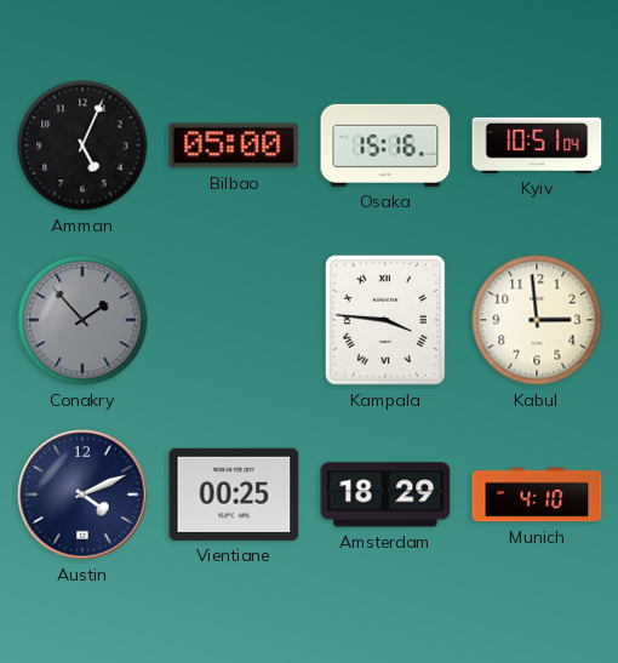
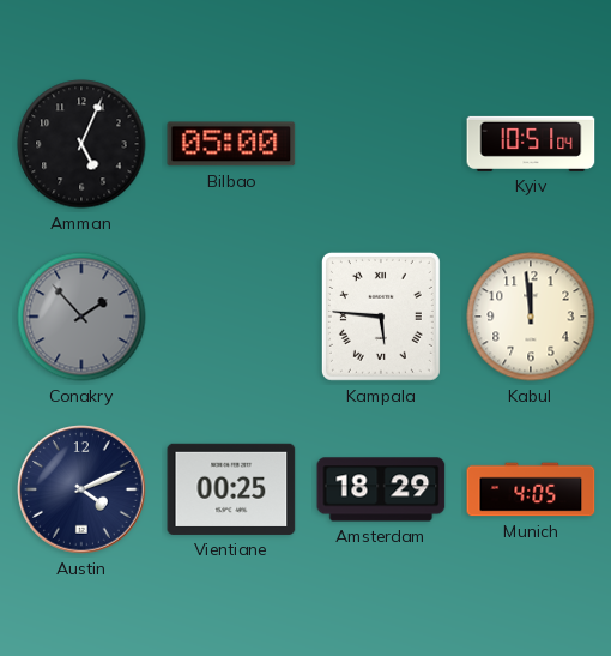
Osaka: 15:16 -> none (385, 145)
Kampala: 3:46 -> 5:46 (381, 317)
Kabul: 2:59 -> 11:59 (531, 317)
Munich: 4:10 -> 4:05 (531, 489)
